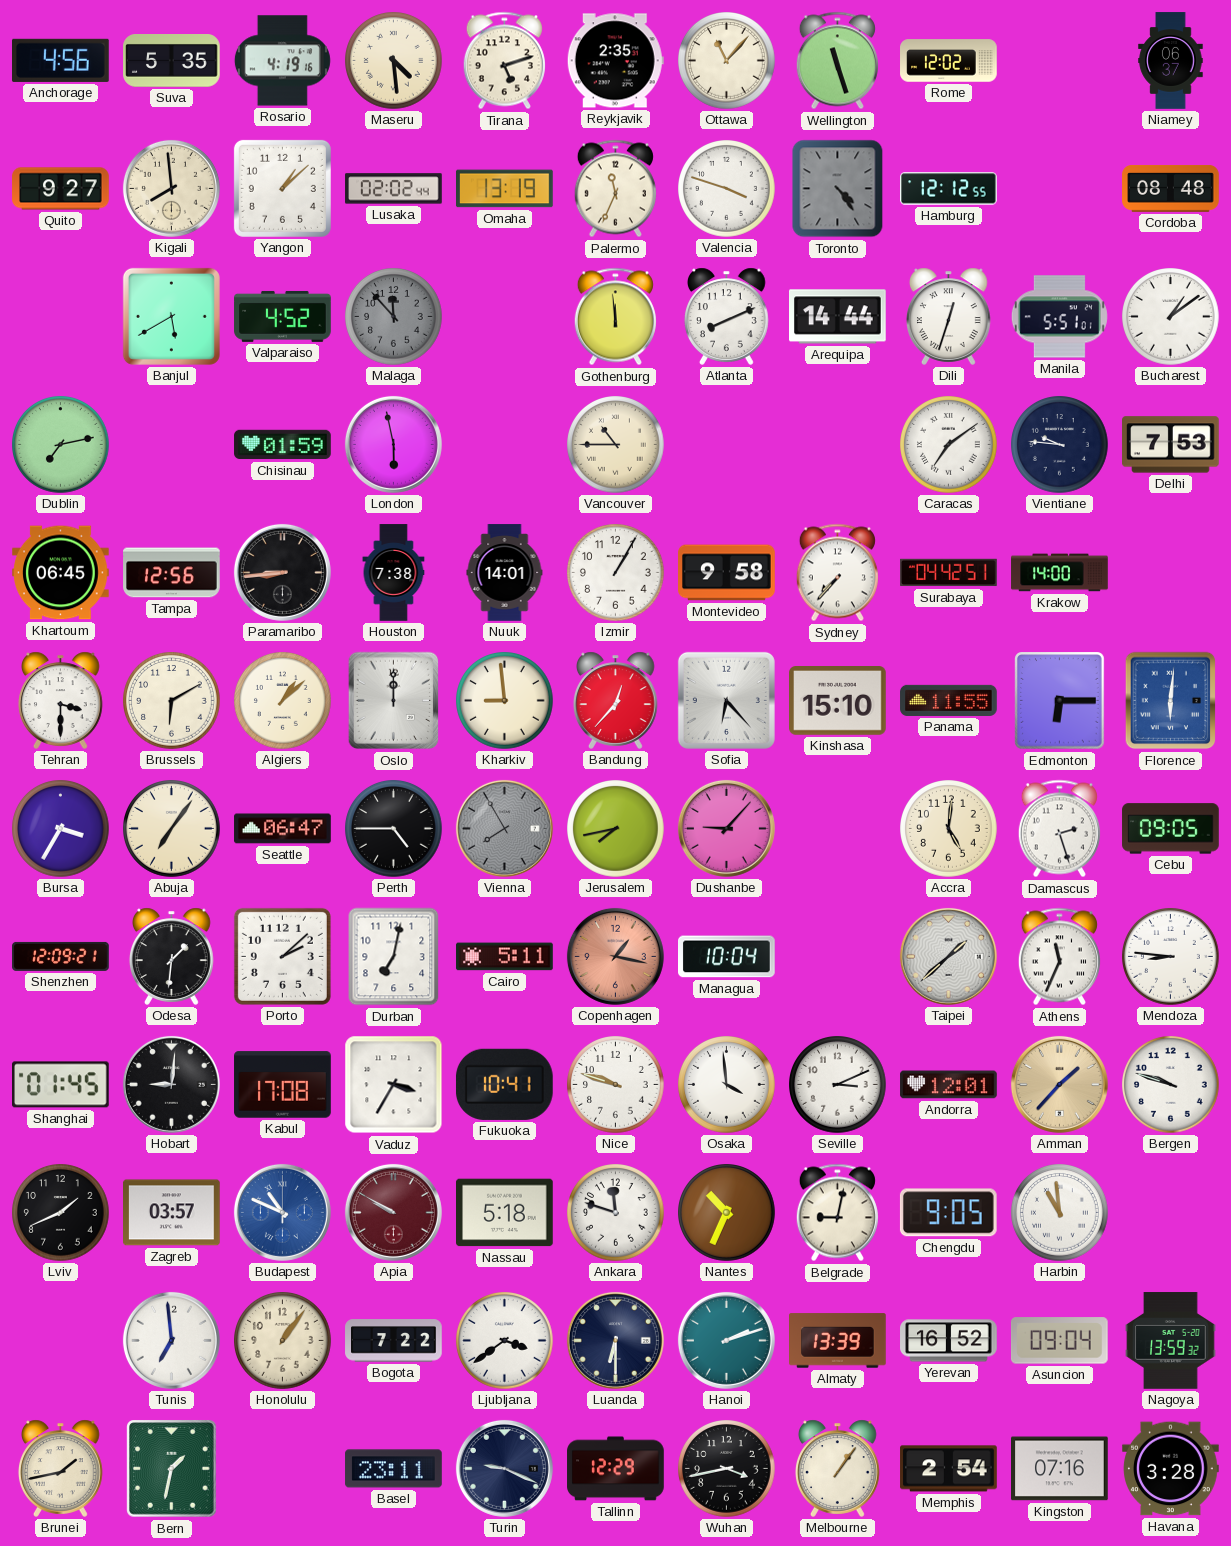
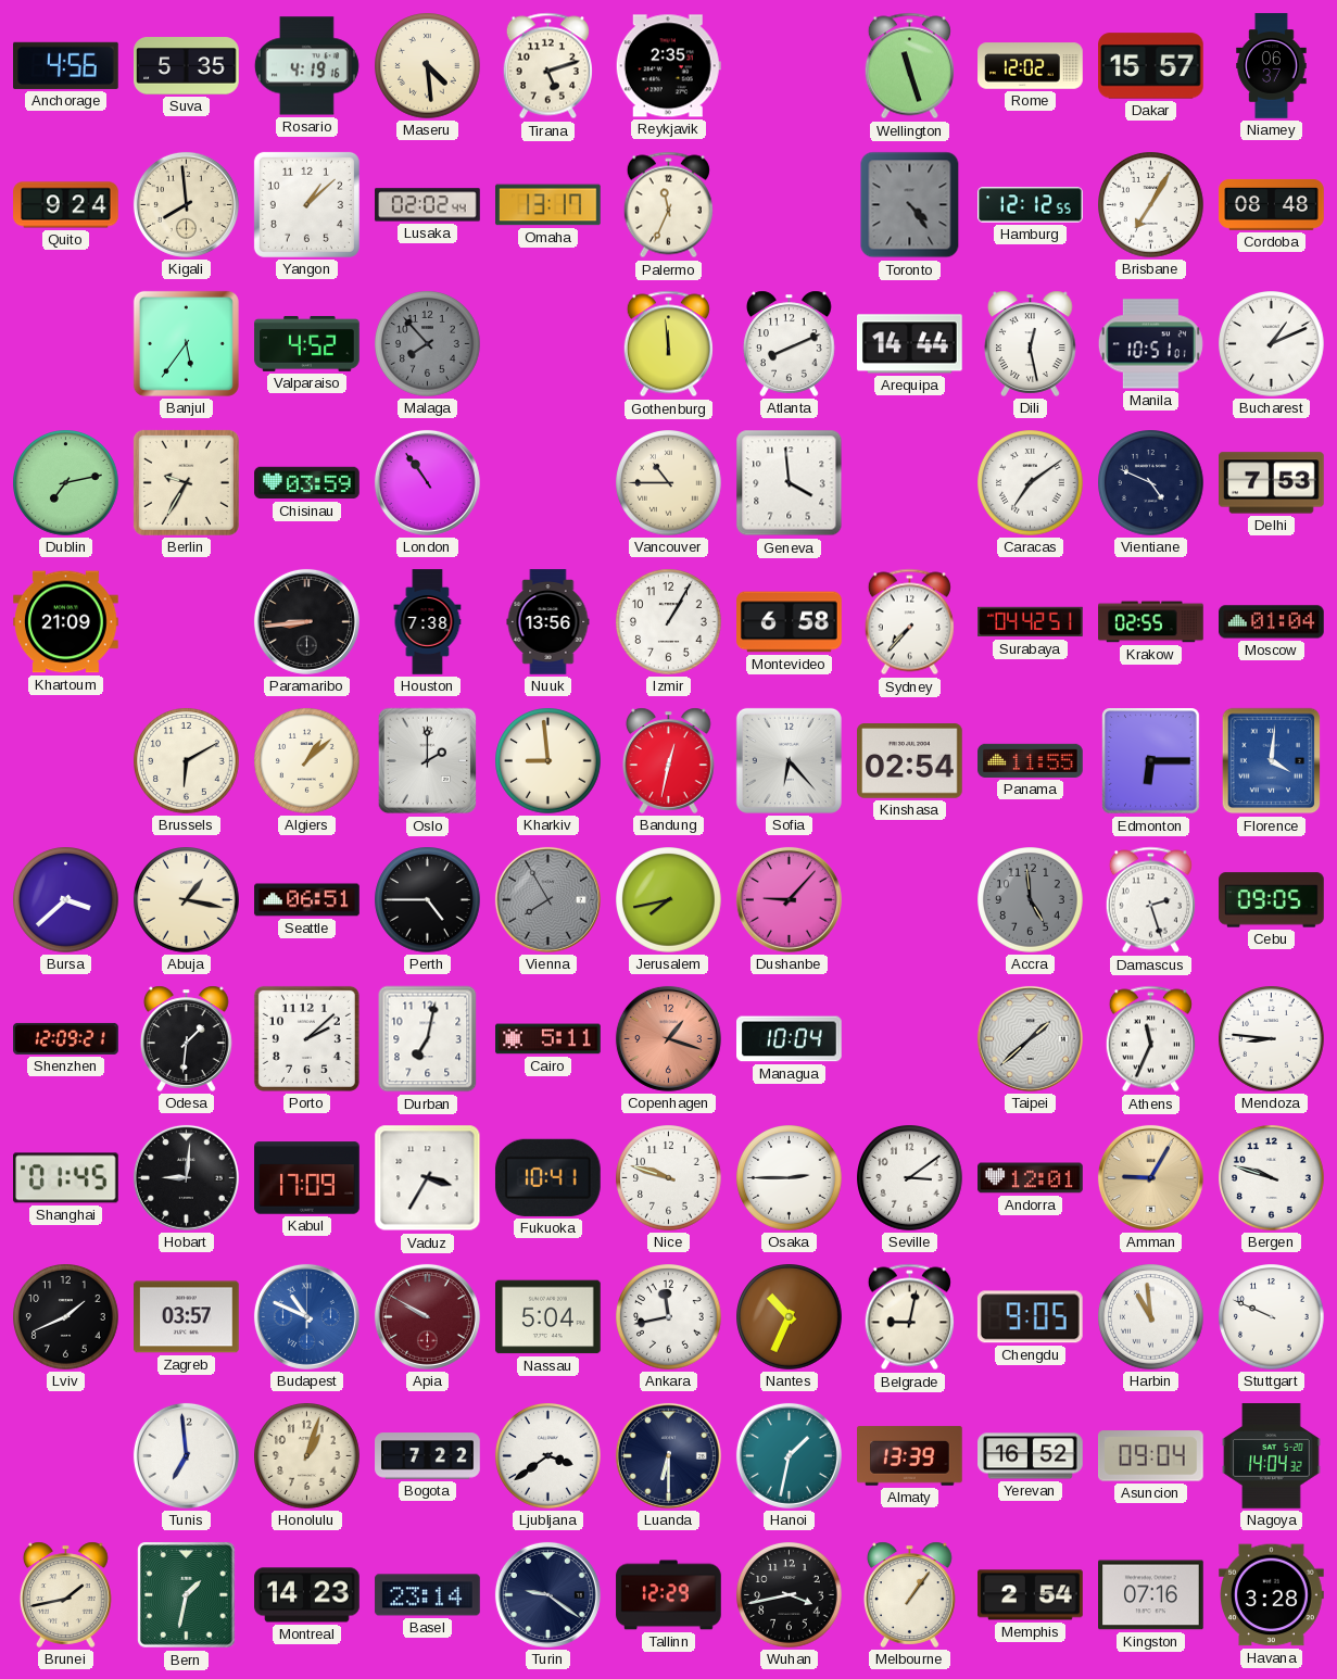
Ottawa: 11:07 -> none (727, 61)
Dakar: none -> 15:57 (1151, 66)
Quito: 9:27 -> 9:24 (66, 205)
Omaha: 13:19 -> 13:17 (548, 205)
Valencia: 3:48 -> none (727, 189)
Brisbane: none -> 7:05 (1151, 205)
Banjul: 5:40 -> 5:36 (186, 343)
Malaga: 11:53 -> 7:53 (428, 344)
Dili: 12:33 -> 12:28 (1031, 343)
Manila: 5:51 -> 10:51 (1150, 344)
Bucharest: 1:09 -> 1:11 (1272, 344)
Berlin: none -> 9:35 (186, 482)
Chisinau: 01:59 -> 03:59 (307, 483)
London: 5:58 -> 10:54 (427, 482)
Geneva: none -> 3:59 (790, 483)
Vientiane: 9:46 -> 4:49 (1151, 483)
Khartoum: 06:45 -> 21:09 (66, 622)
Tampa: 12:56 -> none (172, 573)
Nuuk: 14:01 -> 13:56 (548, 622)
Montevideo: 9:58 -> 6:58 (790, 622)
Krakow: 14:00 -> 02:55 (1151, 622)
Moscow: none -> 01:04 (1272, 622)
Tehran: 3:30 -> none (61, 700)
Oslo: 12:00 -> 2:00 (428, 761)
Bandung: 12:37 -> 12:32 (669, 760)
Kinshasa: 15:10 -> 02:54 (910, 761)
Florence: 6:01 -> 4:01 (1272, 761)
Bursa: 3:35 -> 3:38 (66, 900)
Abuja: 7:06 -> 1:17 (187, 900)
Seattle: 06:47 -> 06:51 (307, 900)
Accra: 5:01 -> 4:59 (1031, 900)
Accra dial: cream -> grey (1031, 900)
Copenhagen: 1:17 -> 1:18 (668, 1038)
Kabul: 17:08 -> 17:09 (307, 1178)
Osaka: 3:59 -> 2:45 (790, 1178)
Seville: 3:11 -> 3:09 (910, 1178)
Amman: 1:37 -> 9:05 (1150, 1177)
Nassau: 5:18 -> 5:04 (548, 1317)
Ankara: 11:48 -> 11:43 (669, 1317)
Stuttgart: none -> 9:49 (1272, 1317)
Honolulu: 1:06 -> 1:03 (307, 1456)
Hanoi: 2:12 -> 1:32 (789, 1455)
Nagoya: 13:59 -> 14:04 (1272, 1456)
Montreal: none -> 14:23 (307, 1595)
Basel: 23:11 -> 23:14 (428, 1595)
Turin: 9:19 -> 9:21 (547, 1594)
